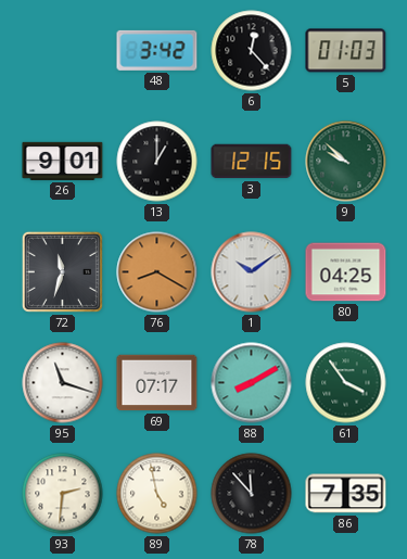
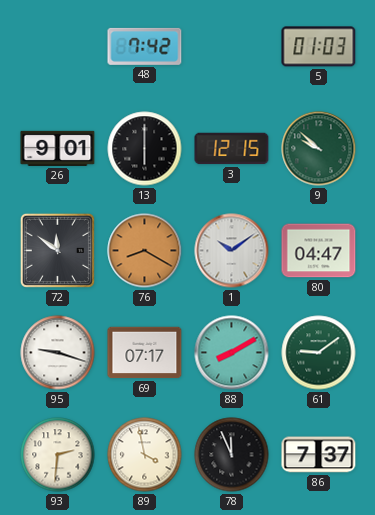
48: 3:42 -> 7:42 (145, 46)
6: 12:23 -> none (252, 51)
13: 1:00 -> 6:00 (145, 149)
72: 11:33 -> 11:51 (57, 250)
80: 04:25 -> 04:47 (319, 251)
95: 11:18 -> 9:18 (58, 353)
61: 3:54 -> 9:09 (319, 353)
89: 4:58 -> 3:58 (145, 455)
78: 11:53 -> 11:56 (232, 455)
86: 7:35 -> 7:37 (319, 455)
